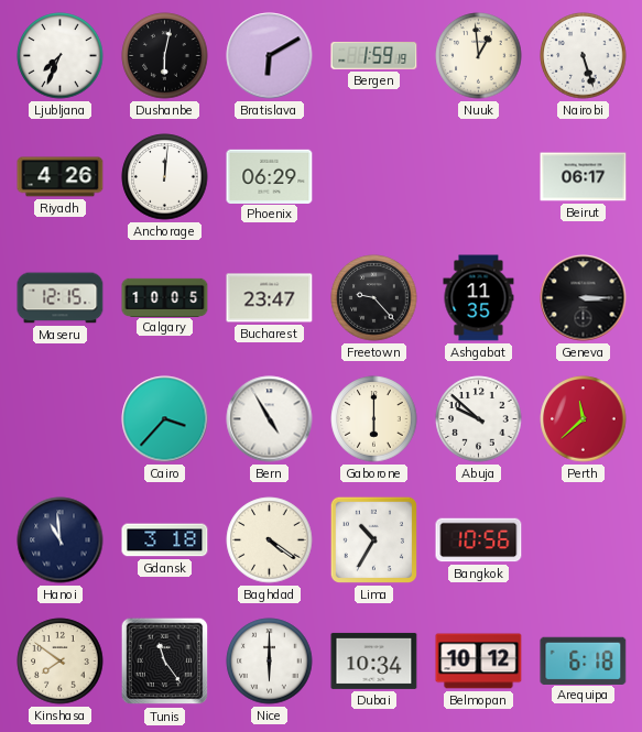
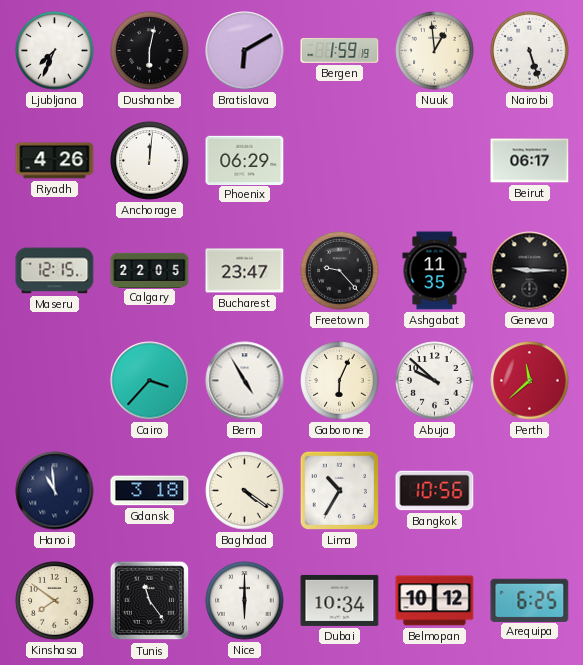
Calgary: 10:05 -> 22:05 (150, 270)
Geneva: 3:15 -> 9:15 (530, 271)
Gaborone: 6:00 -> 6:04 (340, 381)
Arequipa: 6:18 -> 6:25 (530, 600)
